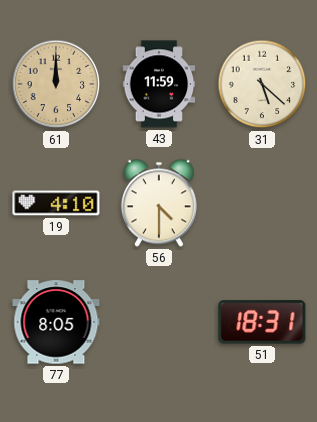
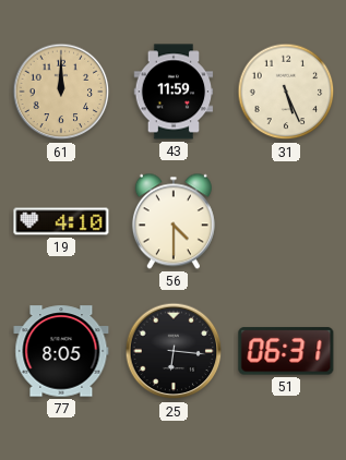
31: 5:22 -> 5:26 (286, 92)
25: none -> 6:16 (174, 351)
51: 18:31 -> 06:31 (286, 351)
